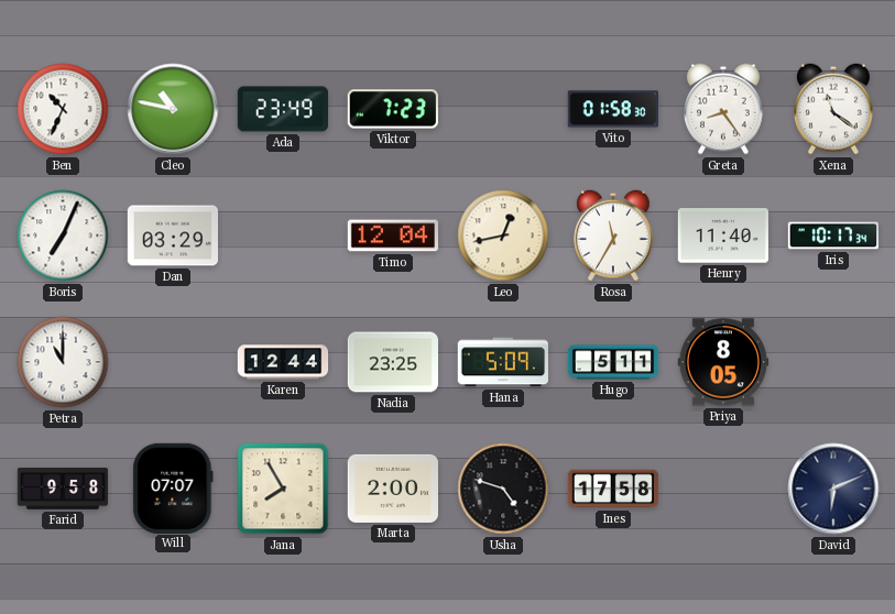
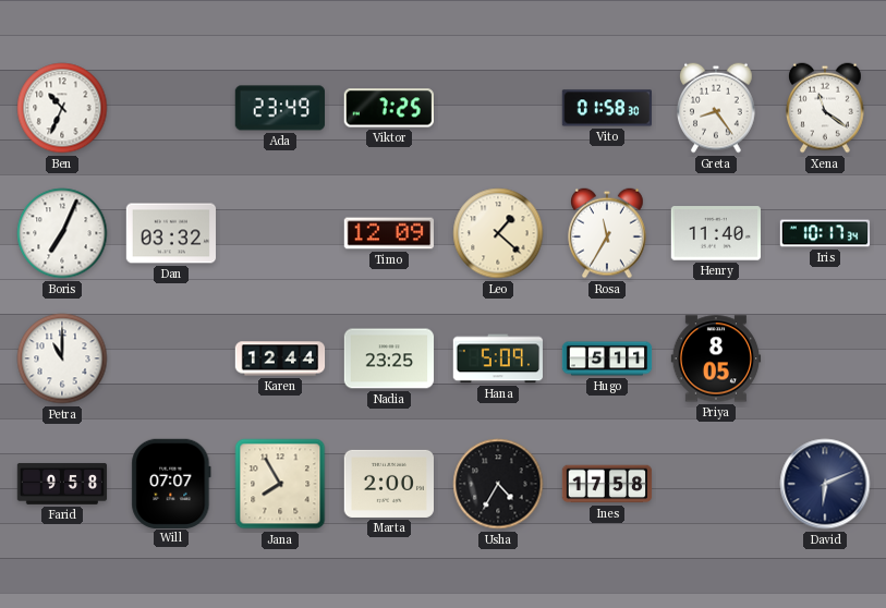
Cleo: 10:47 -> none (173, 109)
Viktor: 7:23 -> 7:25 (389, 108)
Dan: 03:29 -> 03:32 (171, 233)
Timo: 12:04 -> 12:09 (389, 233)
Leo: 12:43 -> 1:22 (498, 233)
Usha: 4:48 -> 4:35 (498, 484)
